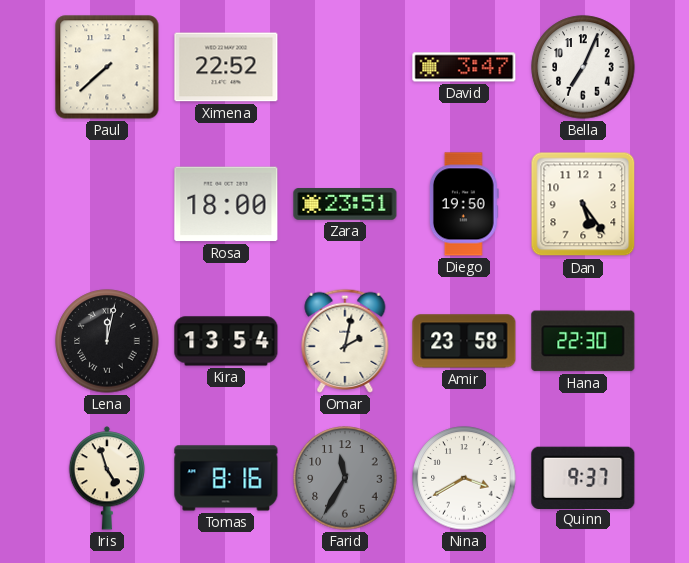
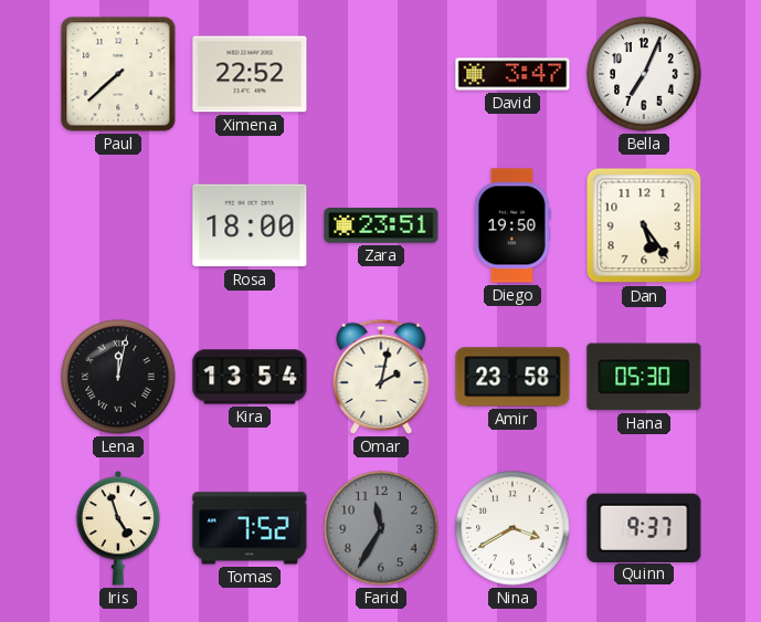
Hana: 22:30 -> 05:30 (644, 377)
Tomas: 8:16 -> 7:52 (250, 528)
